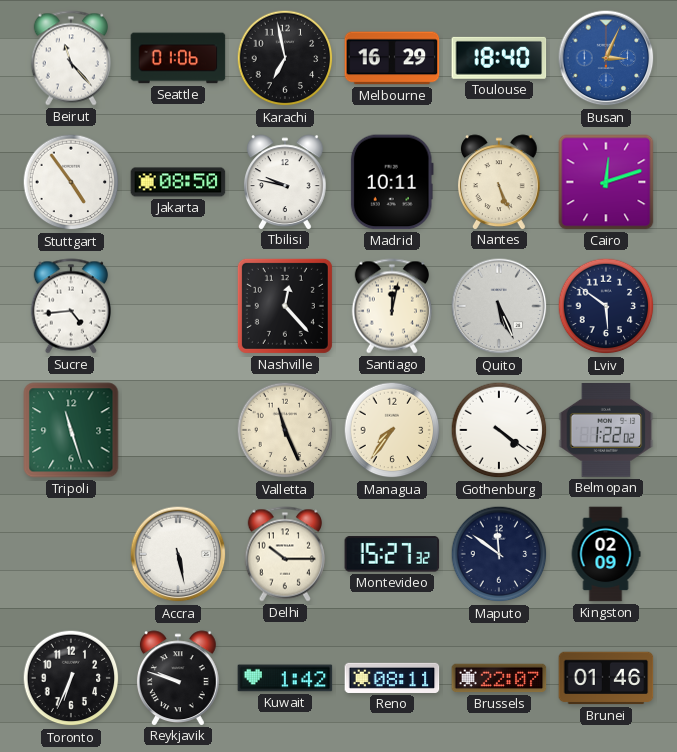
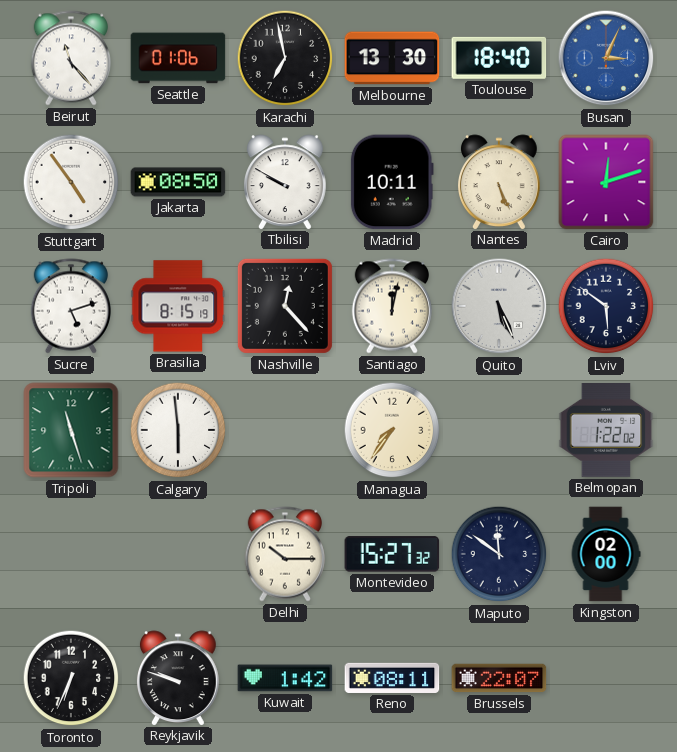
Melbourne: 16:29 -> 13:30 (392, 58)
Tbilisi: 9:47 -> 9:50 (285, 182)
Sucre: 4:44 -> 5:12 (70, 306)
Brasilia: none -> 8:15 (178, 306)
Calgary: none -> 5:59 (178, 430)
Valletta: 11:26 -> none (285, 430)
Gothenburg: 4:21 -> none (499, 430)
Accra: 5:28 -> none (178, 554)
Kingston: 02:09 -> 02:00 (606, 554)
Brunei: 01:46 -> none (606, 678)
